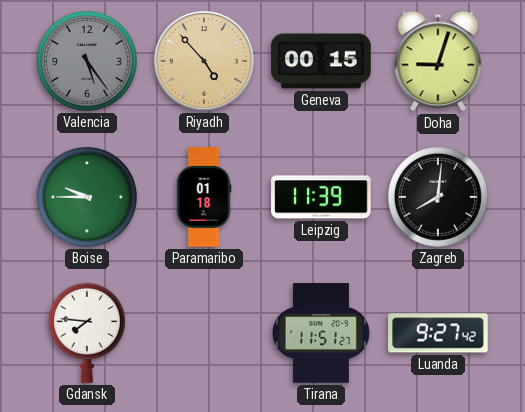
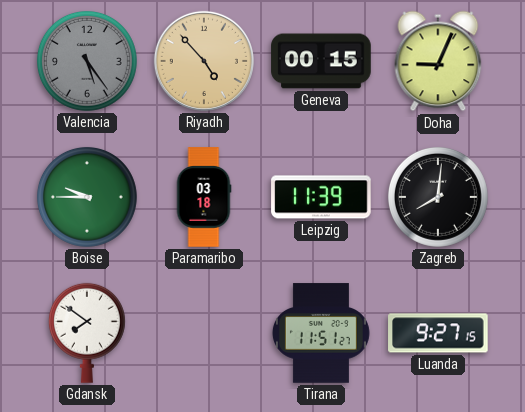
Doha: 9:03 -> 9:04 (438, 61)
Paramaribo: 01:18 -> 03:18 (204, 197)
Gdansk: 7:46 -> 7:51 (87, 333)
Luanda: 9:27:42 -> 9:27:15 (438, 333)
